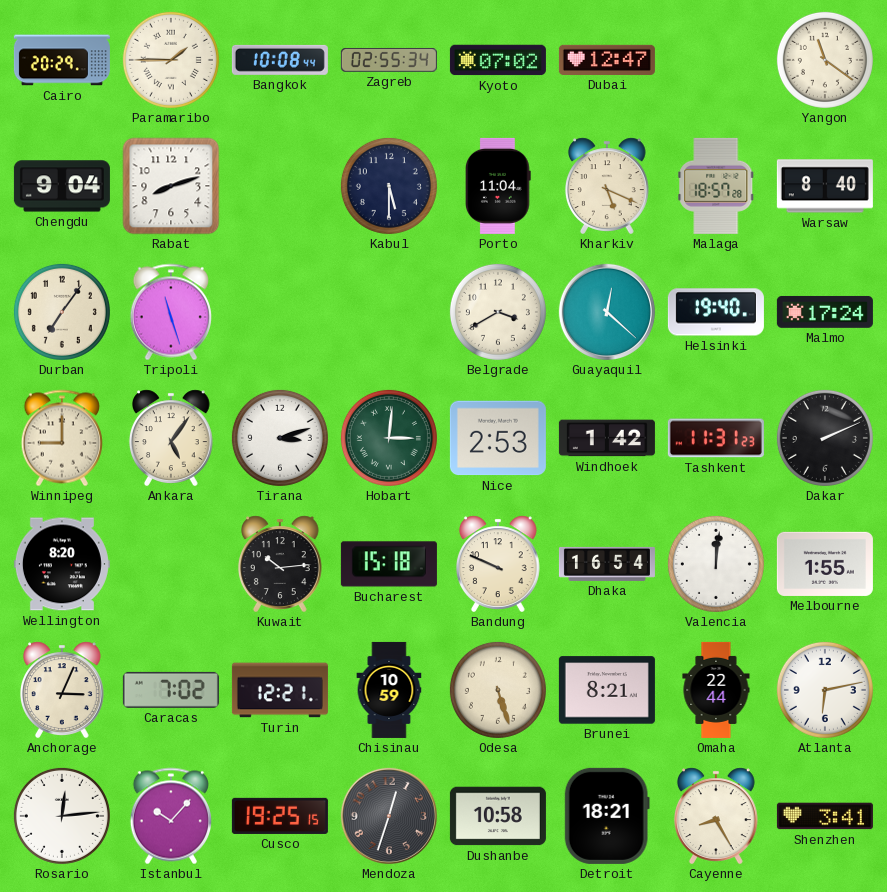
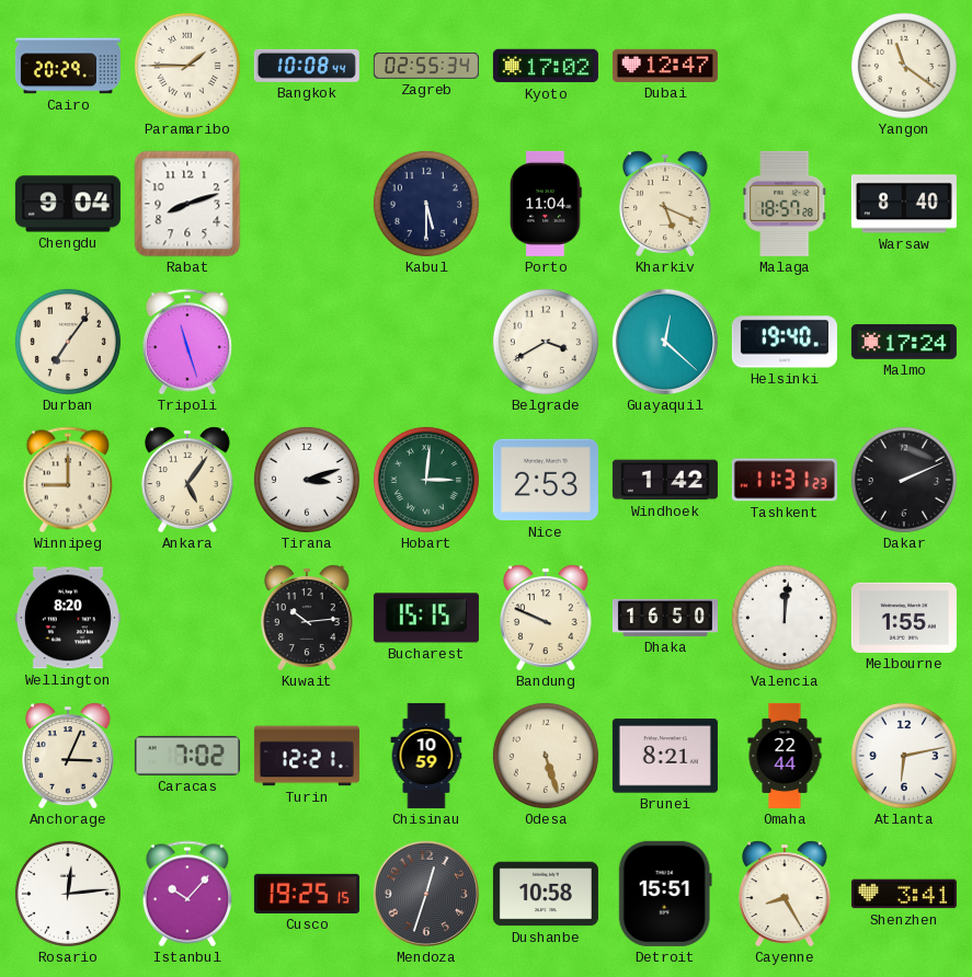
Kyoto: 07:02 -> 17:02 (546, 66)
Bucharest: 15:18 -> 15:15 (426, 618)
Dhaka: 16:54 -> 16:50 (665, 618)
Detroit: 18:21 -> 15:51 (665, 894)
